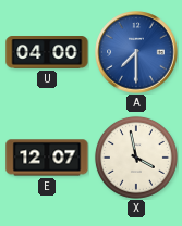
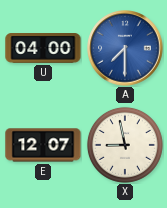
X: 3:58 -> 8:58 (125, 145)
